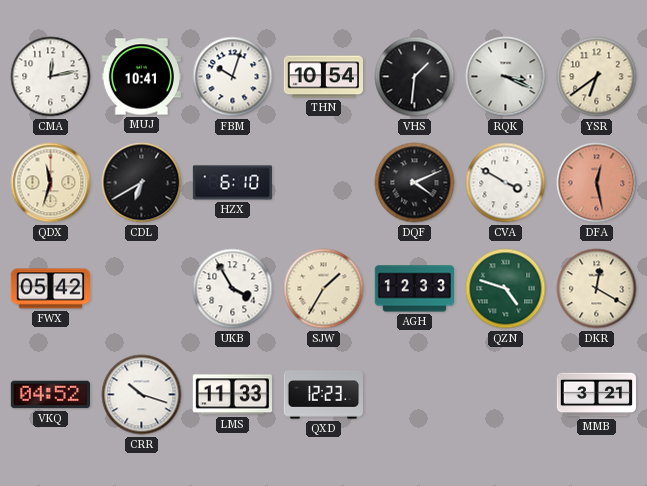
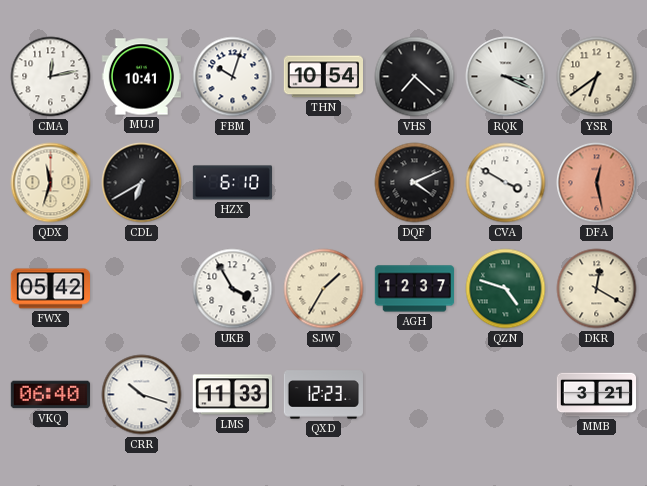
VHS: 1:31 -> 7:22 (415, 77)
AGH: 12:33 -> 12:37 (414, 289)
VKQ: 04:52 -> 06:40 (50, 395)
